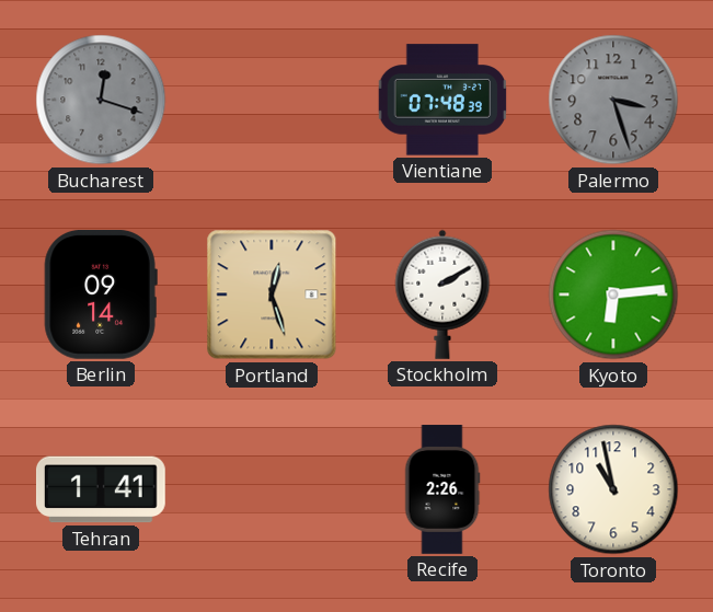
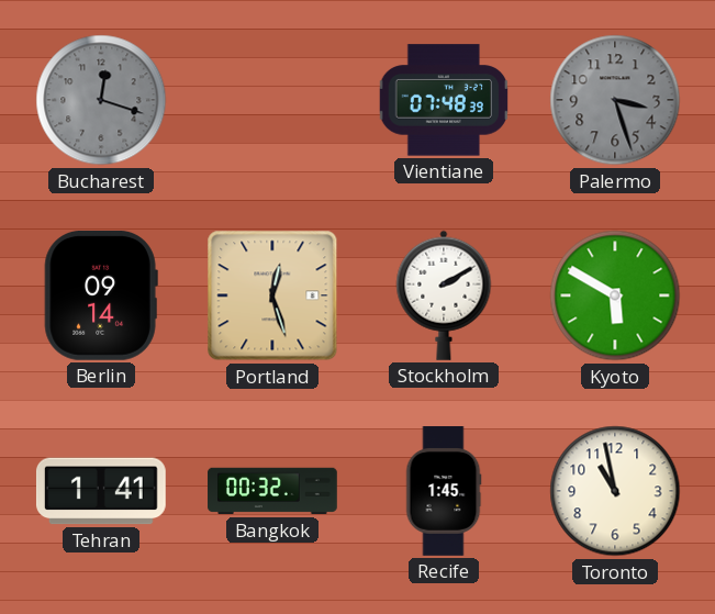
Kyoto: 6:14 -> 5:50 (615, 295)
Bangkok: none -> 00:32 (272, 491)
Recife: 2:26 -> 1:45 (444, 491)
